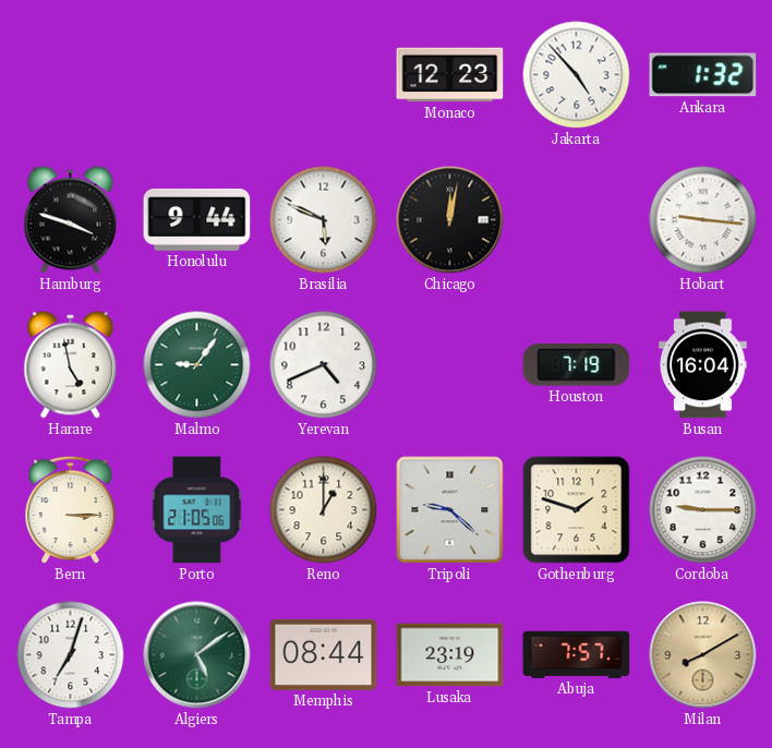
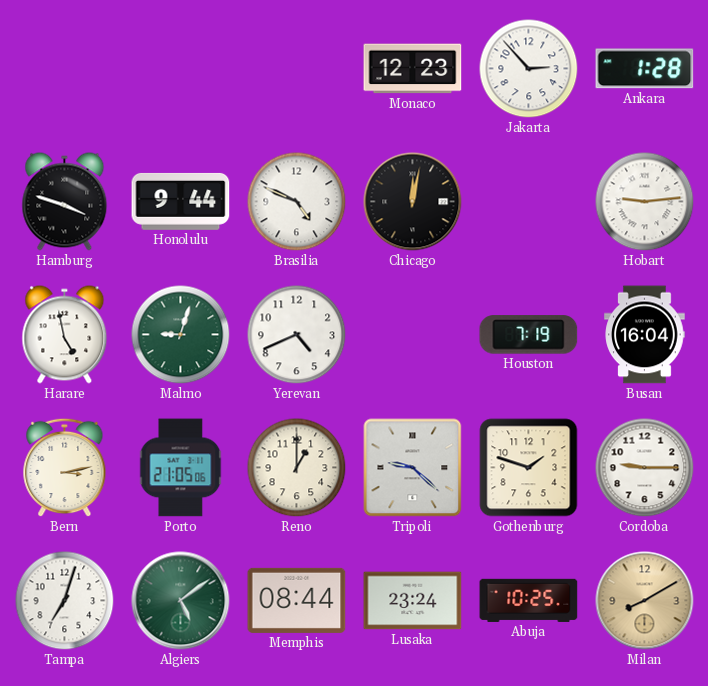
Jakarta: 4:53 -> 2:53 (529, 69)
Ankara: 1:32 -> 1:28 (645, 69)
Brasilia: 5:49 -> 4:49 (297, 202)
Hobart: 9:16 -> 9:14 (645, 202)
Malmo: 9:06 -> 9:03 (181, 335)
Bern: 3:15 -> 3:13 (65, 468)
Lusaka: 23:19 -> 23:24 (413, 601)
Abuja: 7:57 -> 10:25 (529, 600)
